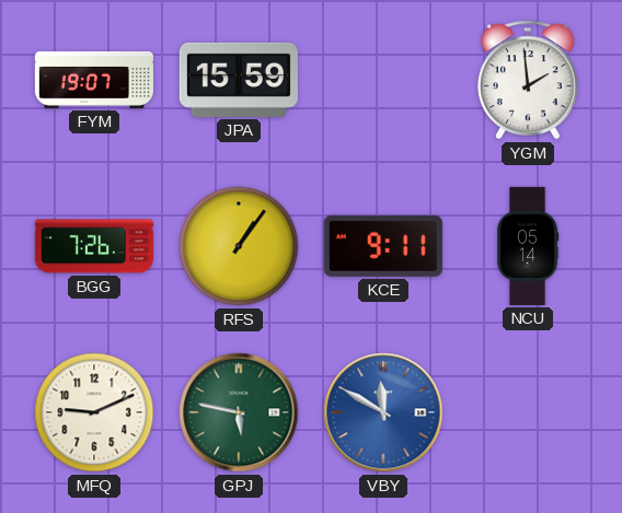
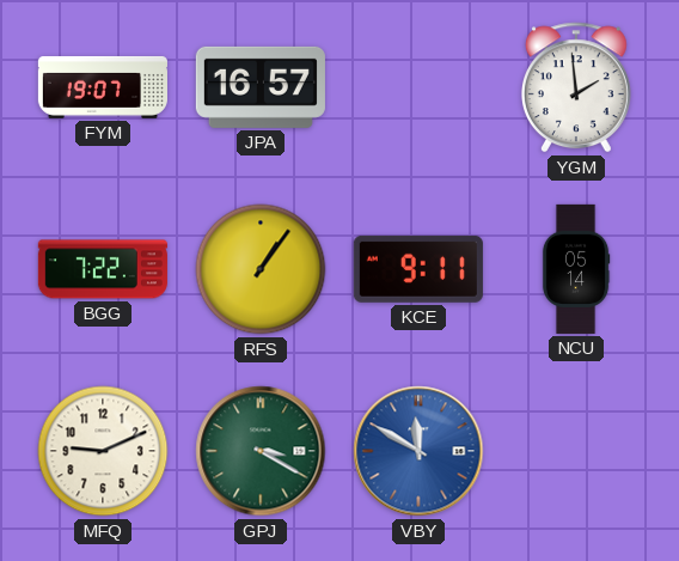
JPA: 15:59 -> 16:57 (261, 87)
BGG: 7:26 -> 7:22 (103, 269)
GPJ: 5:47 -> 3:20 (261, 451)
